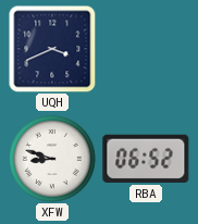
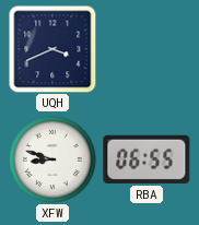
RBA: 06:52 -> 06:55 (147, 159)
